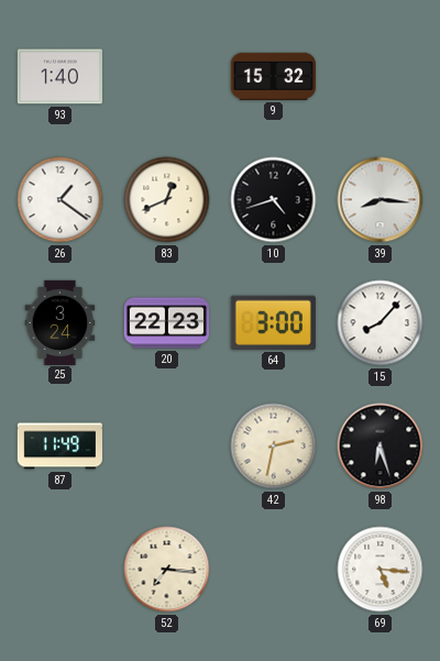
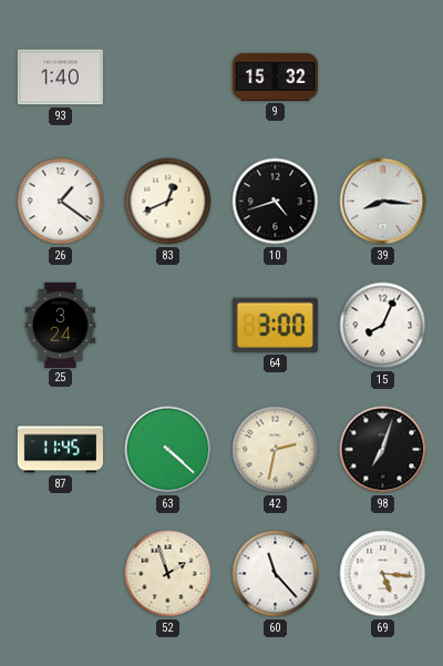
20: 22:23 -> none (166, 323)
15: 8:07 -> 8:04 (383, 326)
87: 11:49 -> 11:45 (60, 450)
63: none -> 4:22 (168, 450)
98: 6:27 -> 7:03 (383, 450)
52: 7:16 -> 1:57 (168, 574)
60: none -> 11:23 (276, 574)
